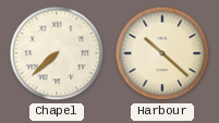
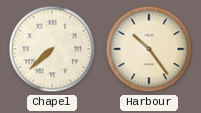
Harbour: 10:22 -> 10:24 (149, 49)
